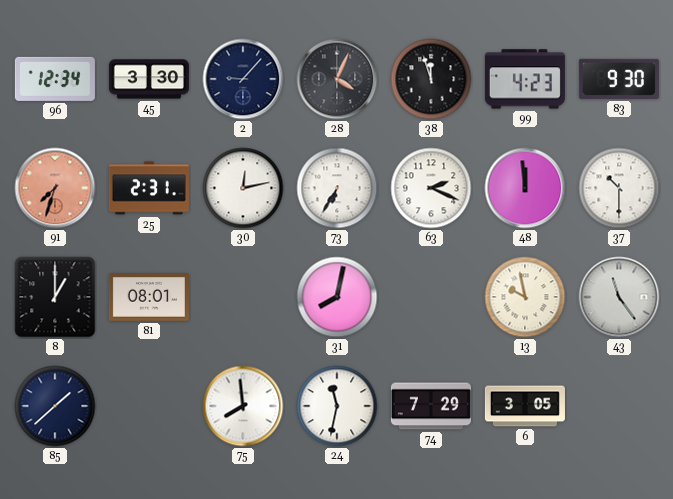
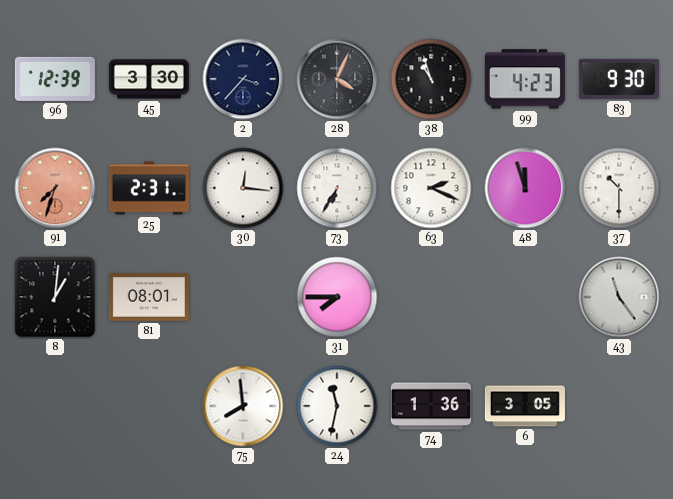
96: 12:34 -> 12:39 (55, 79)
2: 9:07 -> 3:37 (243, 79)
38: 11:57 -> 10:57 (431, 79)
30: 12:13 -> 12:16 (243, 188)
48: 11:59 -> 11:57 (525, 188)
8: 1:00 -> 1:01 (55, 297)
31: 8:02 -> 7:45 (337, 297)
13: 9:58 -> none (525, 297)
85: 1:38 -> none (55, 406)
74: 7:29 -> 1:36 (431, 406)
